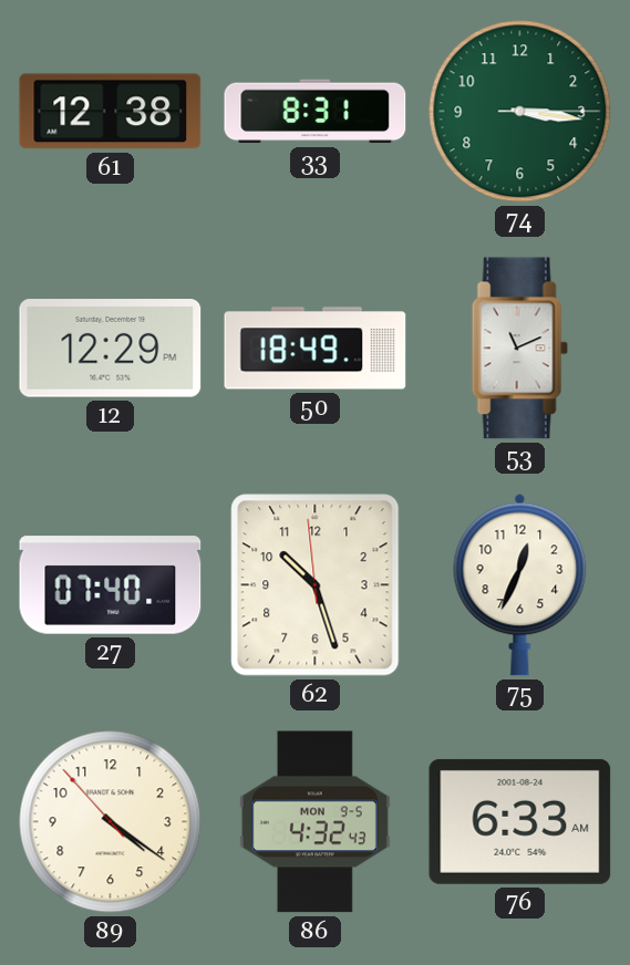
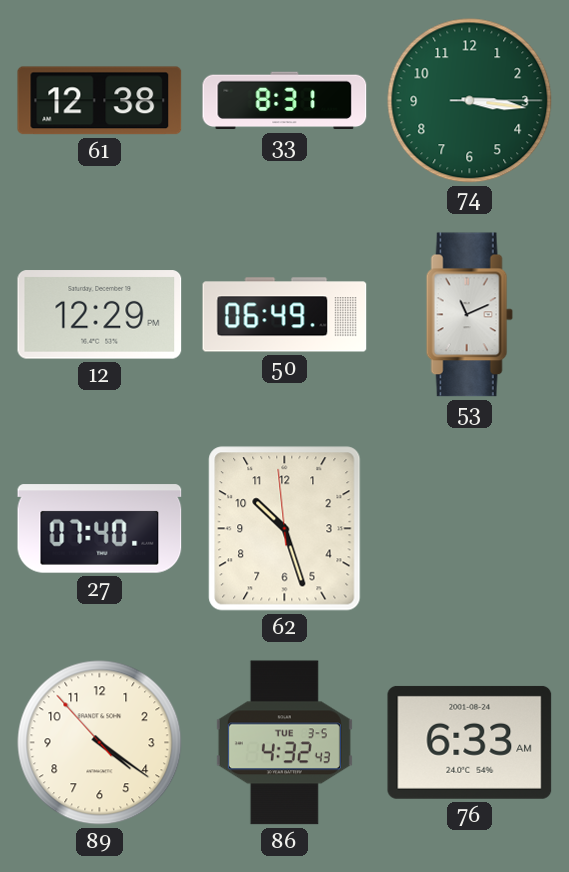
50: 18:49 -> 06:49 (285, 315)
75: 12:34 -> none (520, 584)
86 date: MON 9-5 -> TUE 3-5 (284, 743)
